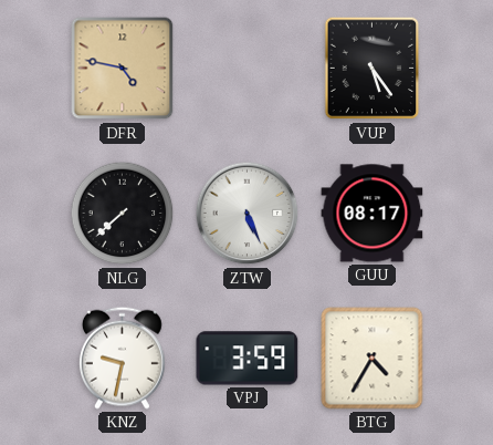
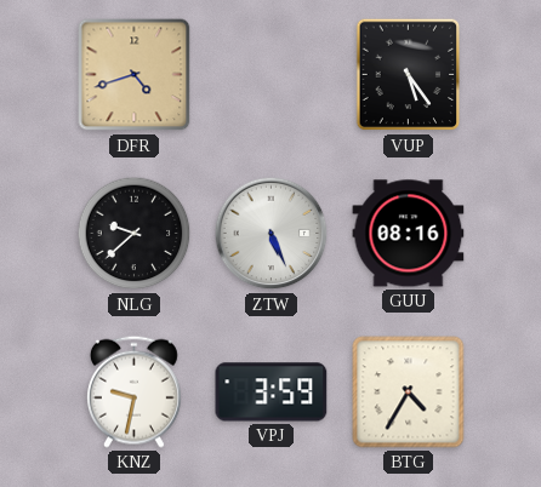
DFR: 4:47 -> 4:42 (135, 75)
NLG: 7:38 -> 9:38 (135, 234)
GUU: 08:17 -> 08:16 (409, 234)
